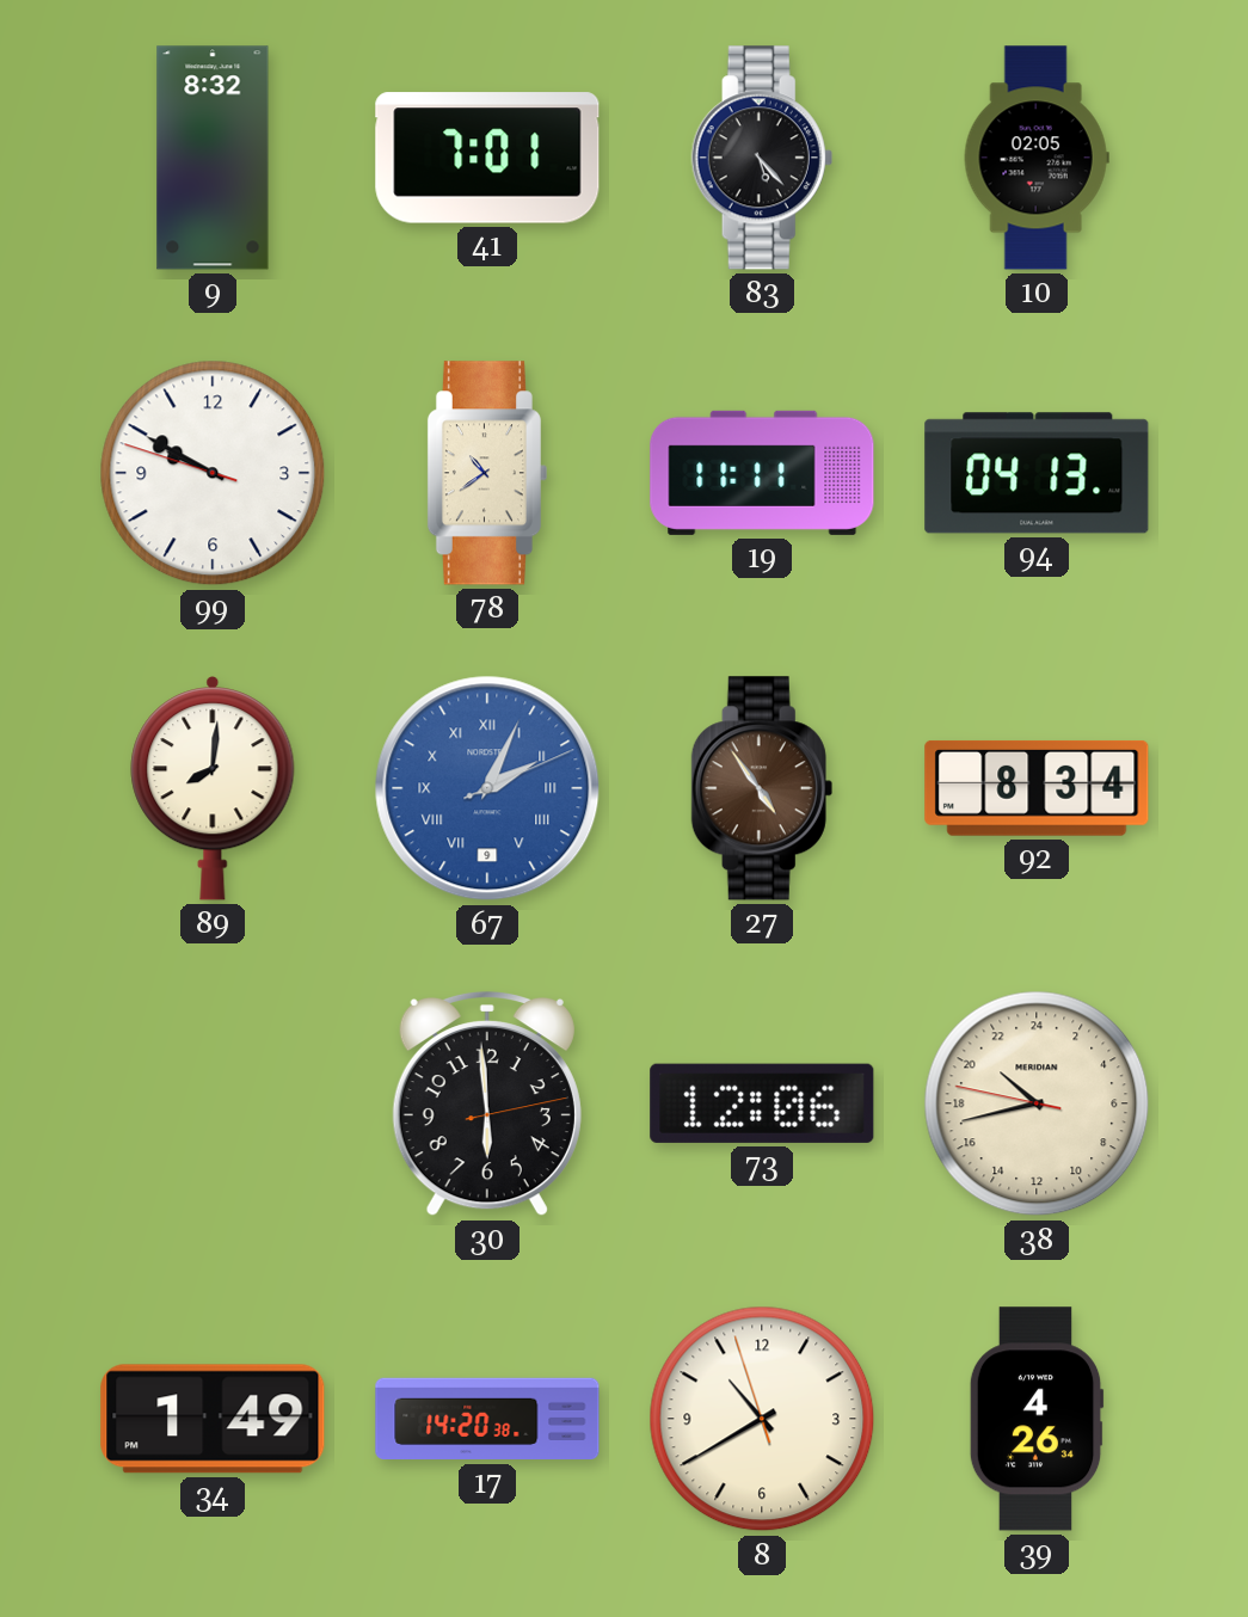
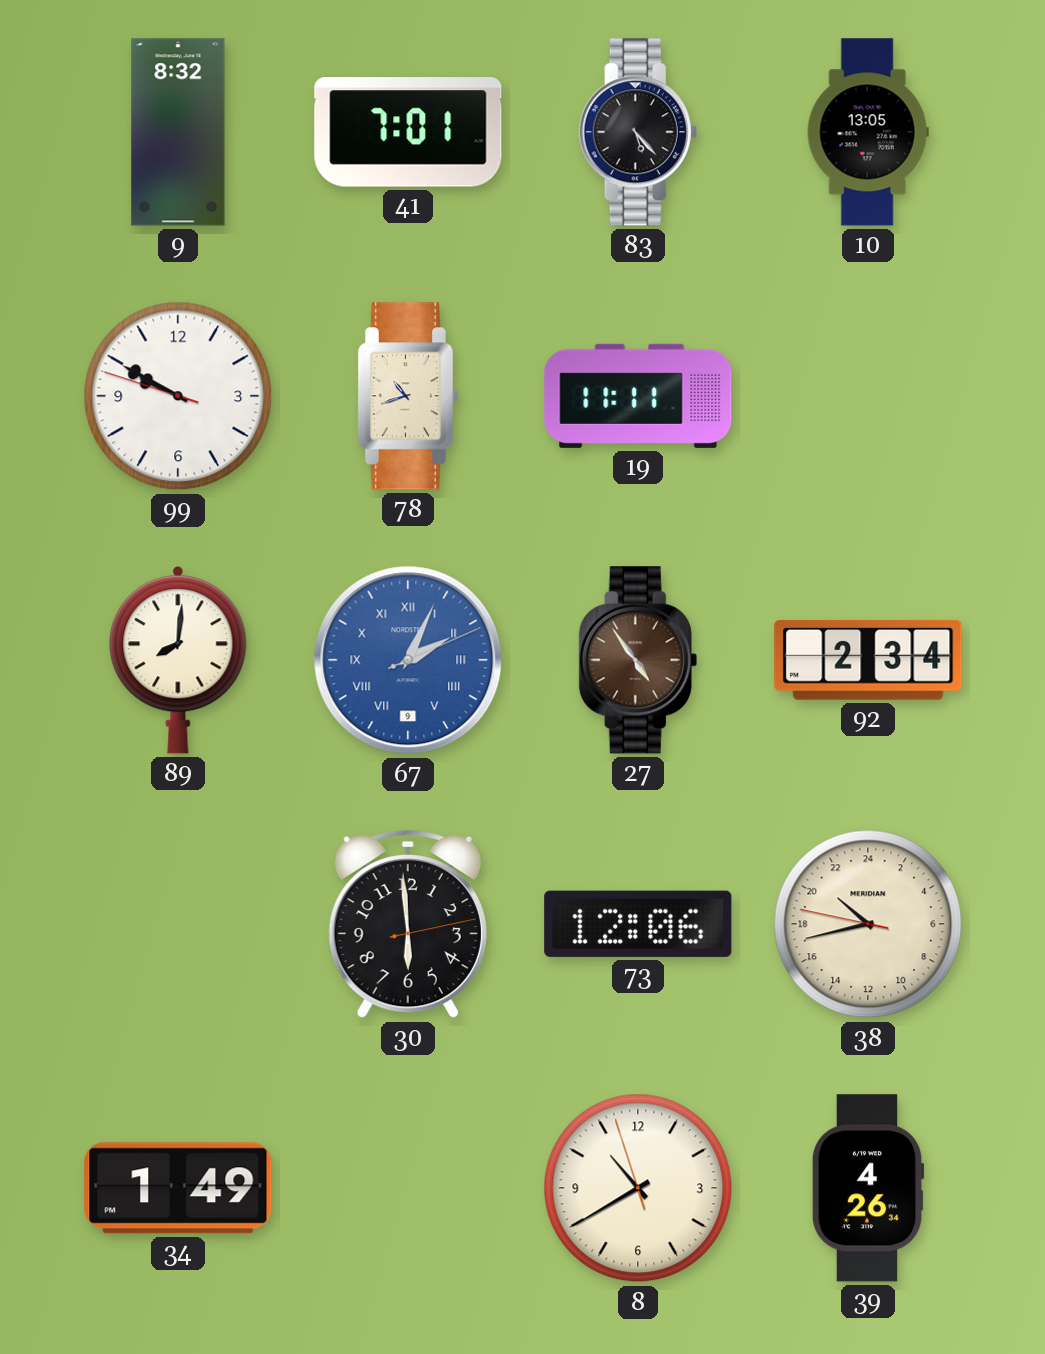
10: 02:05 -> 13:05 (868, 132)
78: 10:39 -> 10:42 (408, 396)
94: 04:13 -> none (1037, 473)
92: 8:34 -> 2:34 (868, 660)
17: 14:20 -> none (487, 1419)
